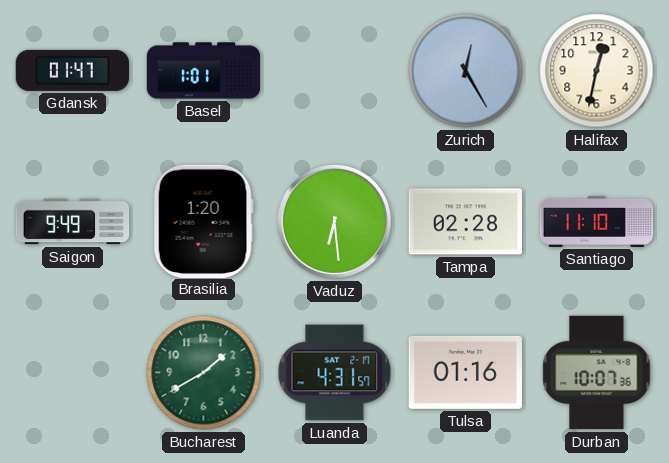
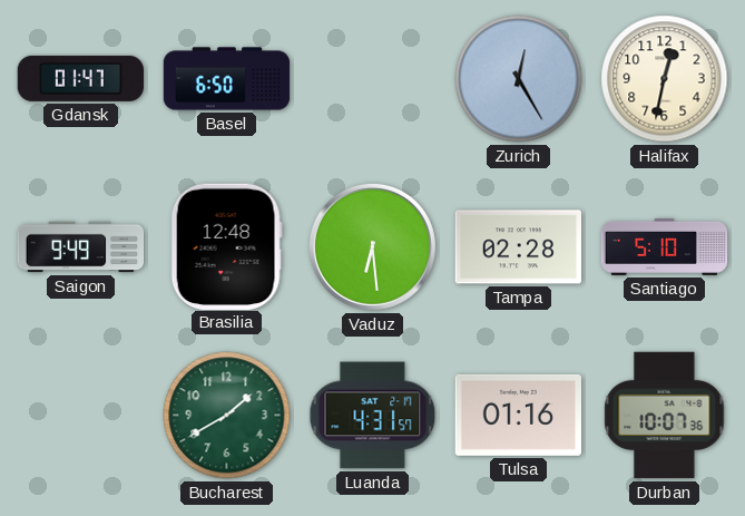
Basel: 1:01 -> 6:50 (227, 79)
Brasilia: 1:20 -> 12:48 (226, 246)
Santiago: 11:10 -> 5:10 (665, 246)
